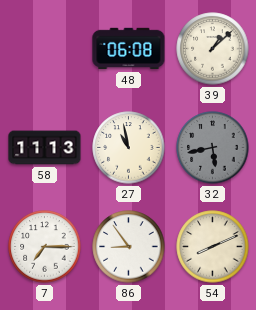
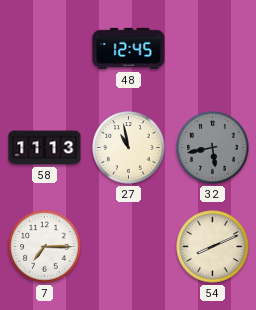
48: 06:08 -> 12:45 (129, 49)
39: 1:08 -> none (213, 49)
86: 8:54 -> none (129, 247)
